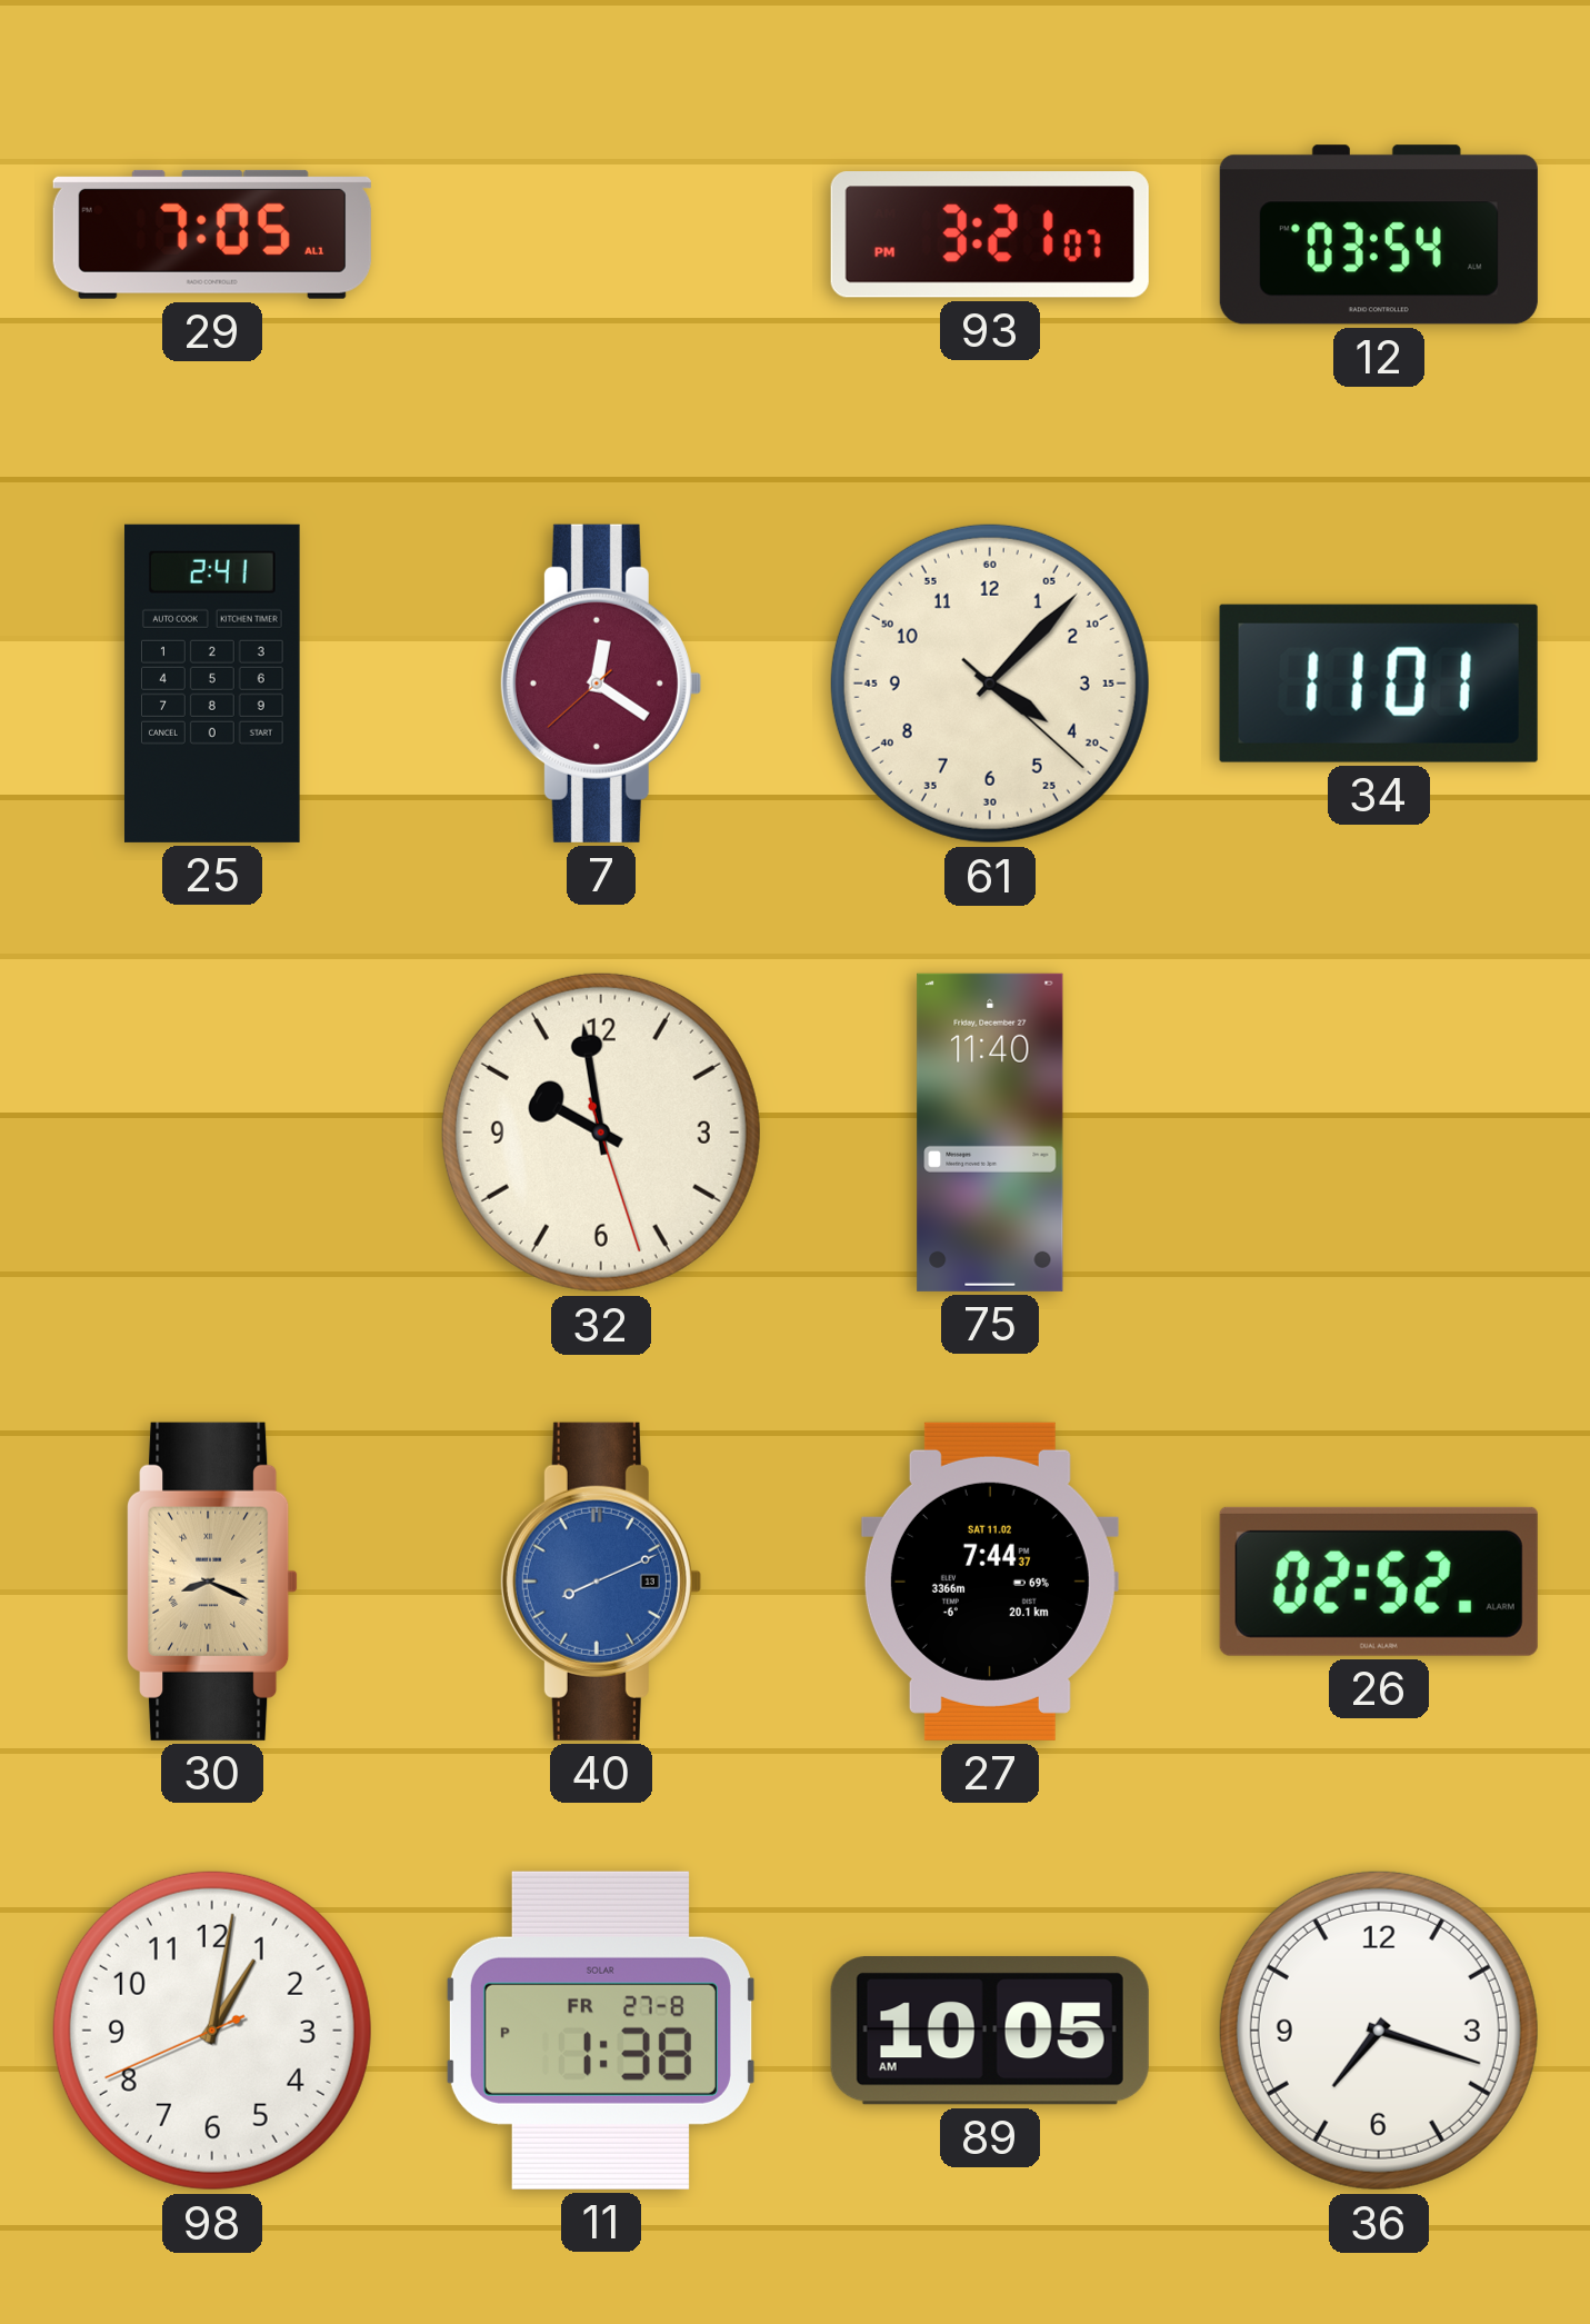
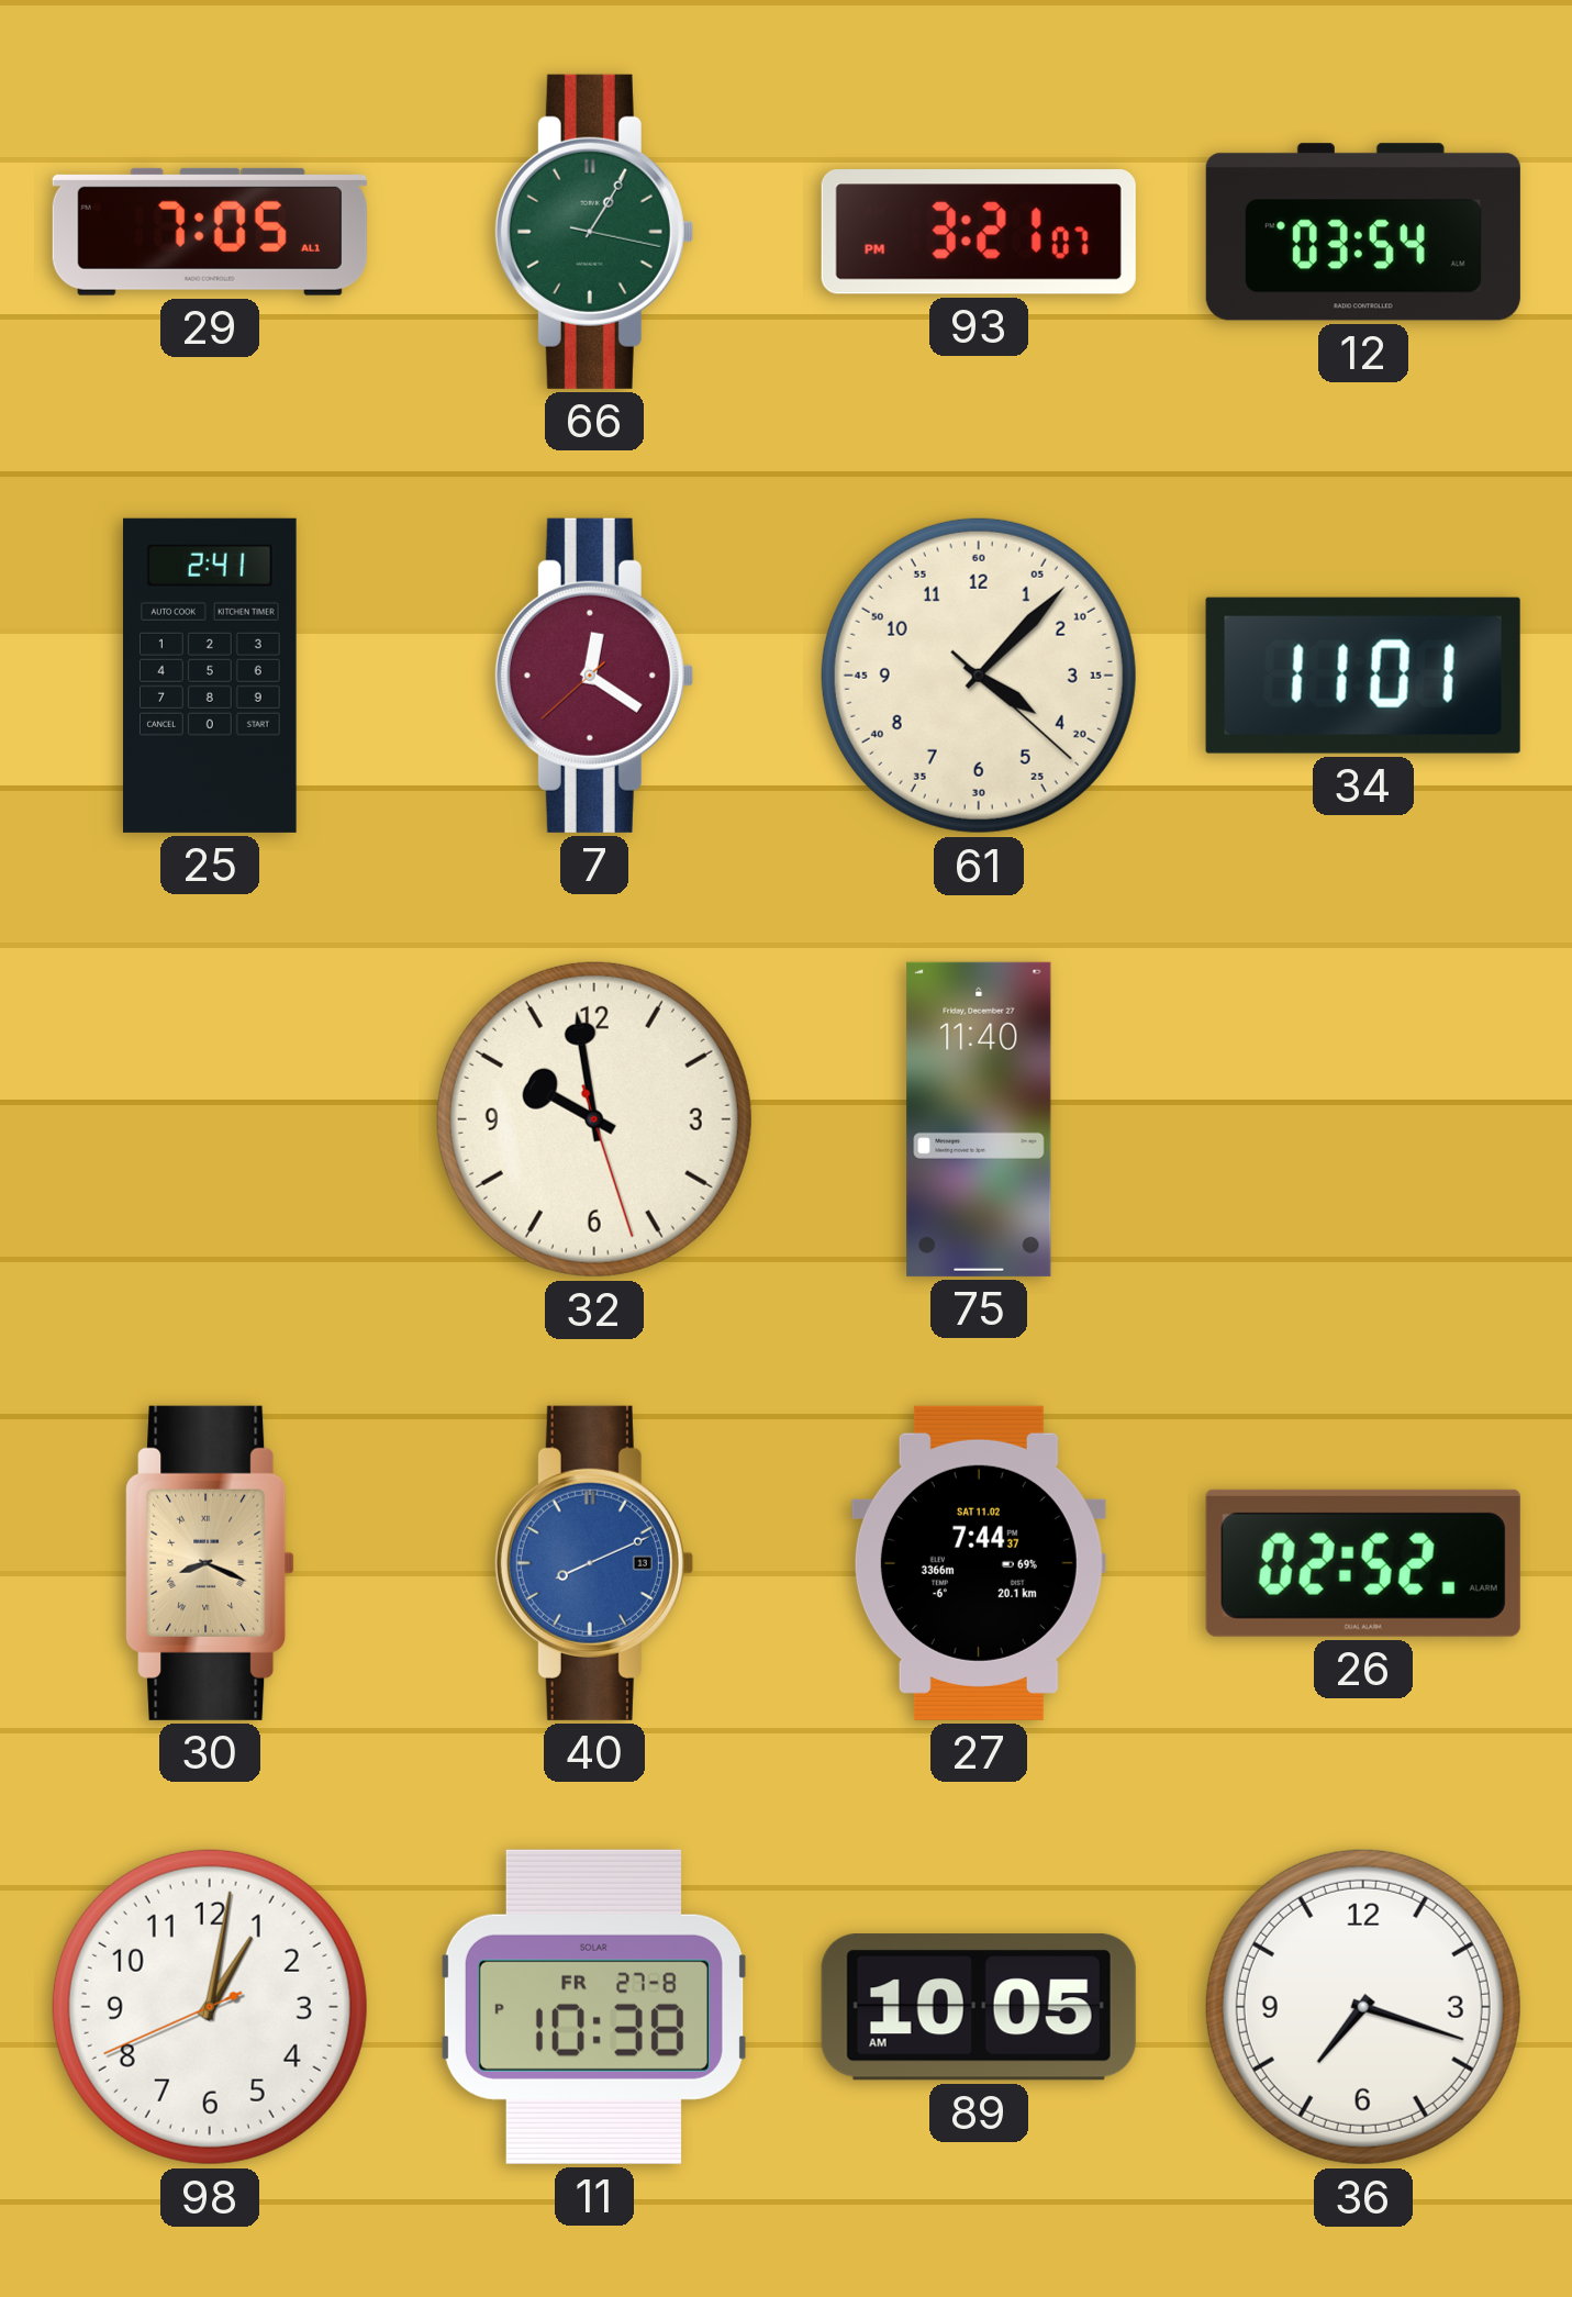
66: none -> 1:05 (593, 232)
11: 1:38 -> 10:38 (594, 2007)
